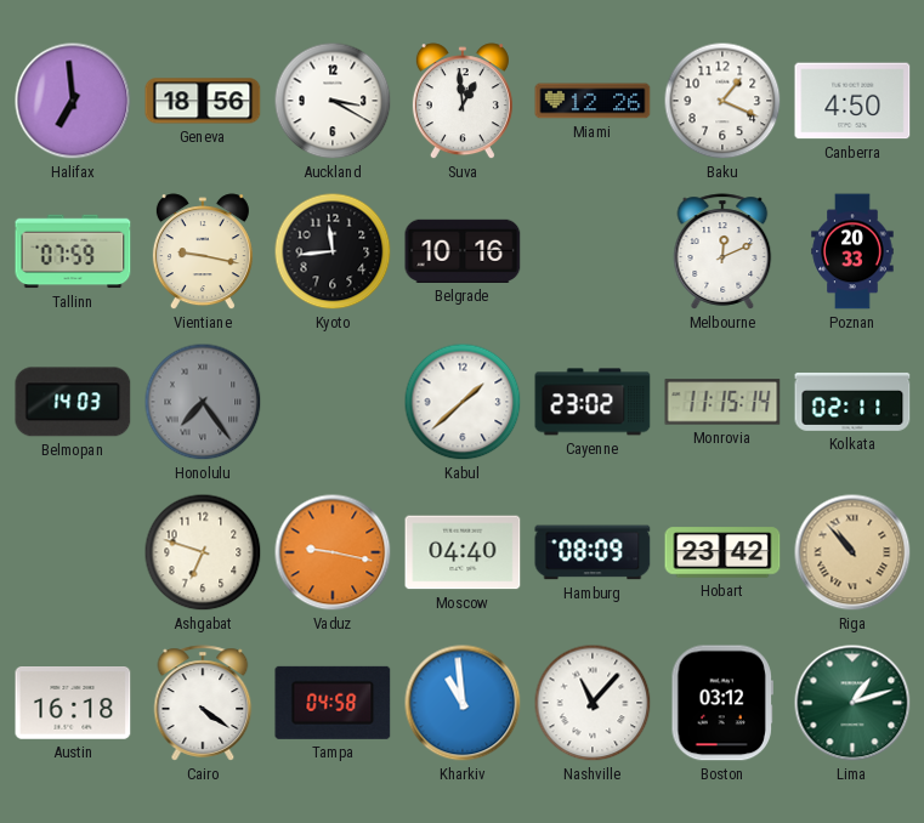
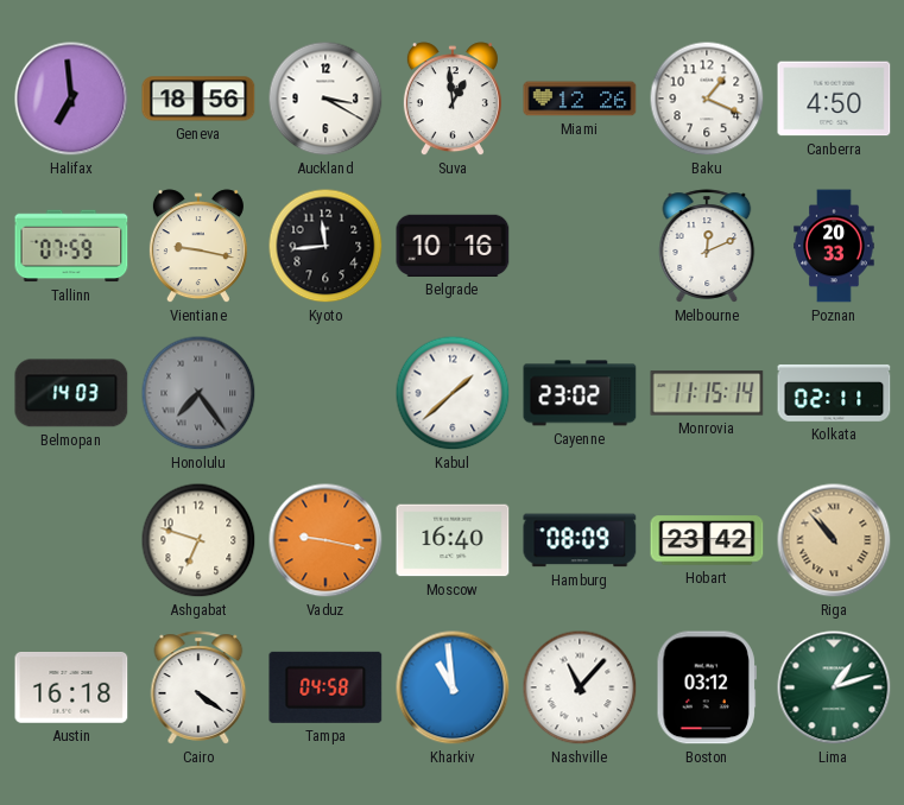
Moscow: 04:40 -> 16:40 (453, 540)
